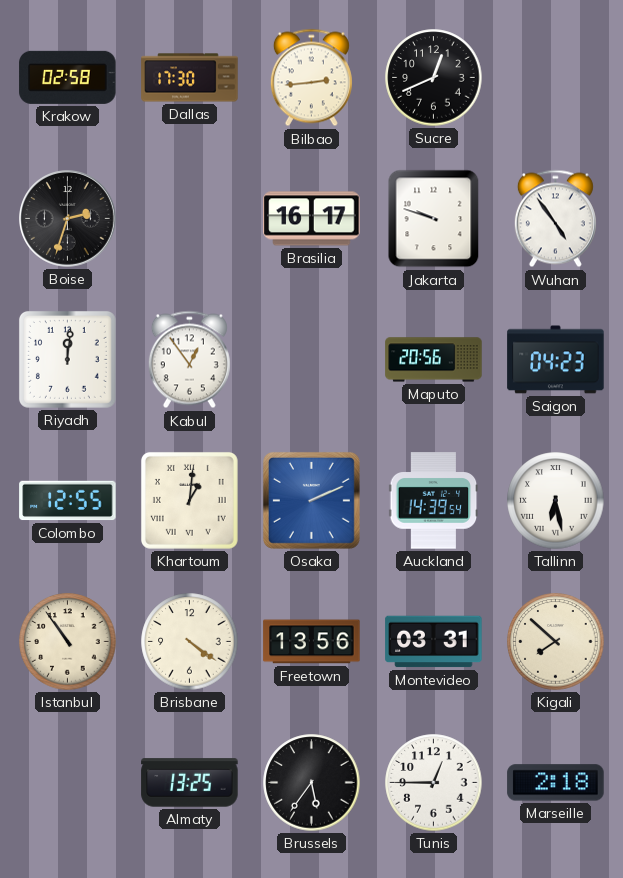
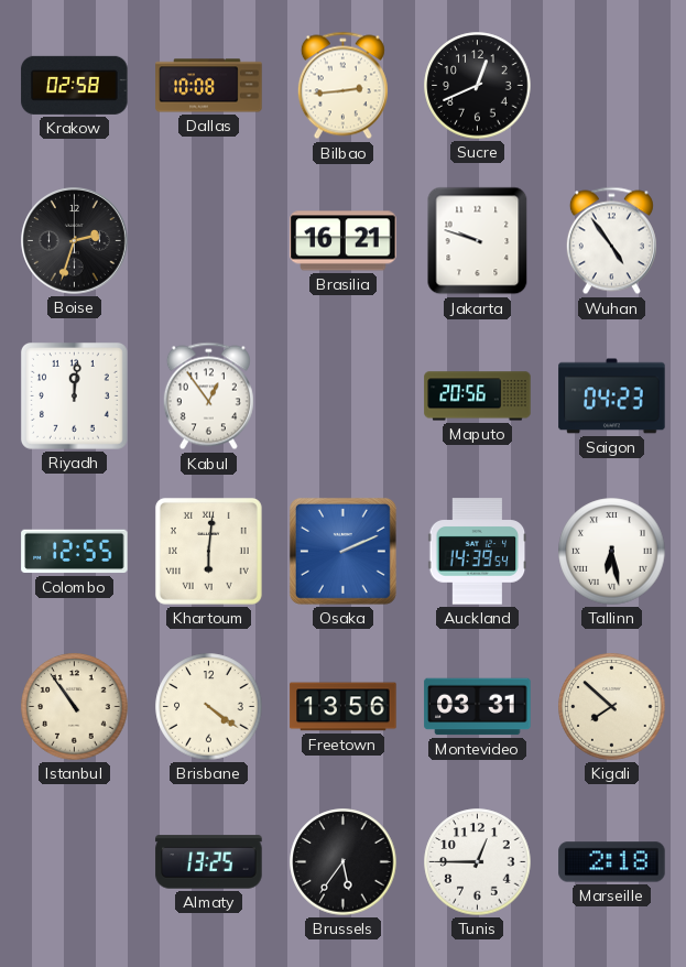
Dallas: 17:30 -> 10:08 (209, 86)
Brasilia: 16:17 -> 16:21 (344, 241)
Khartoum: 1:01 -> 6:01 (208, 551)
